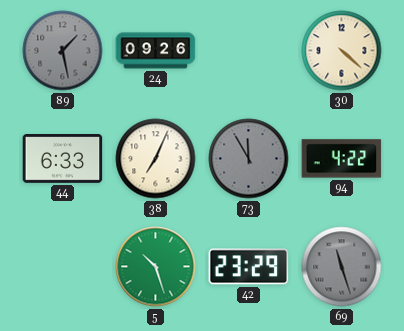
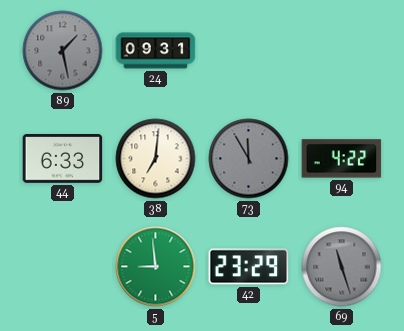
24: 09:26 -> 09:31 (156, 51)
30: 4:22 -> none (342, 51)
38: 7:04 -> 7:01 (156, 159)
5: 10:27 -> 8:59 (156, 267)
